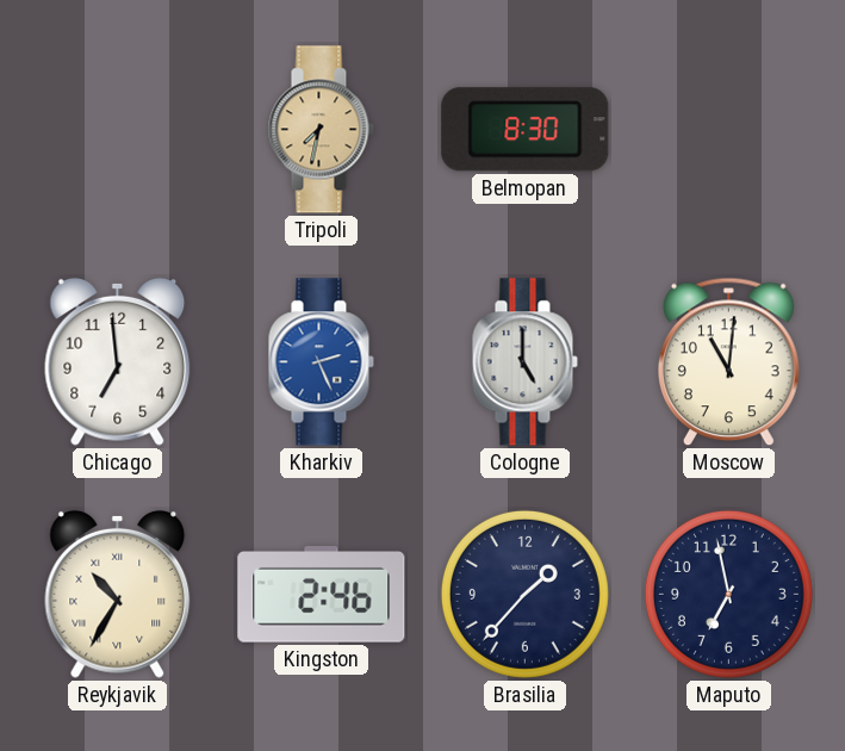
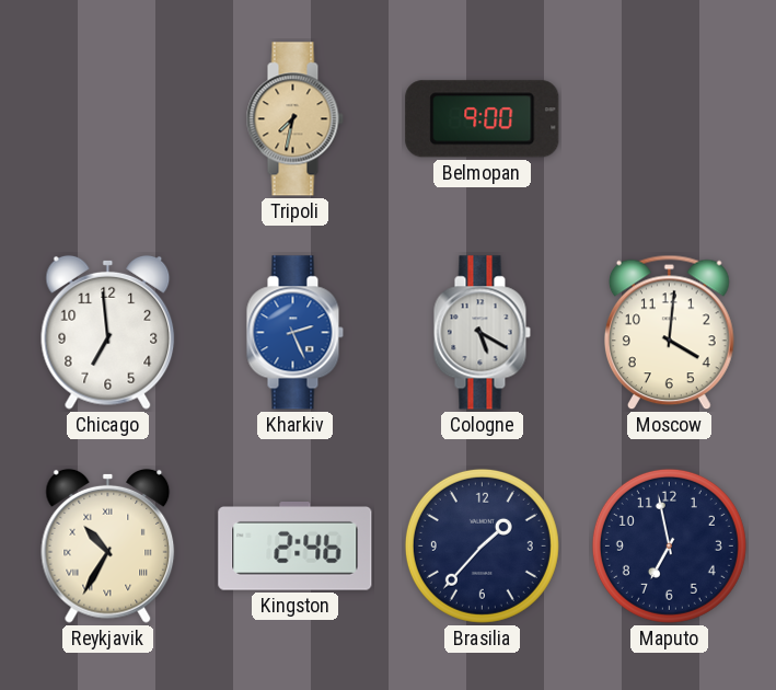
Belmopan: 8:30 -> 9:00 (483, 119)
Cologne: 5:00 -> 5:20 (482, 333)
Moscow: 11:01 -> 4:01 (670, 333)
